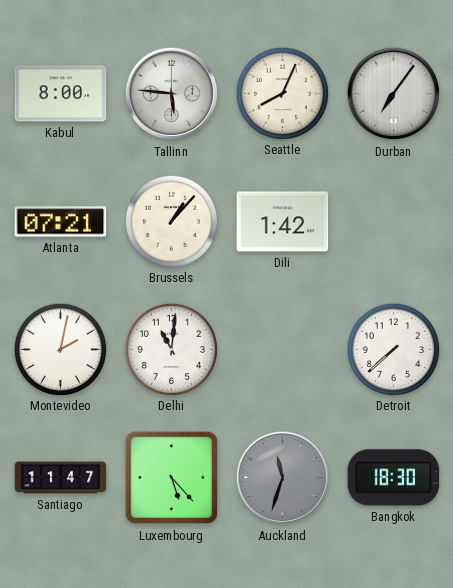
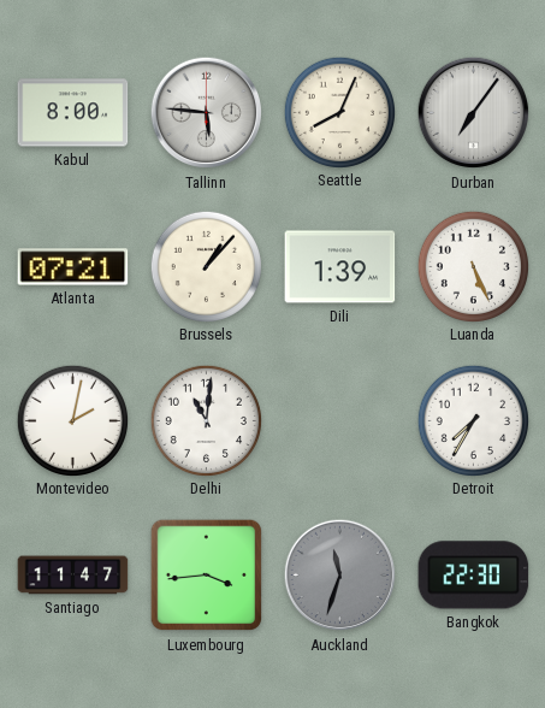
Dili: 1:42 -> 1:39 (340, 267)
Luanda: none -> 5:26 (473, 266)
Detroit: 7:38 -> 7:35 (473, 420)
Luxembourg: 5:23 -> 3:44 (207, 576)
Bangkok: 18:30 -> 22:30 (474, 576)
